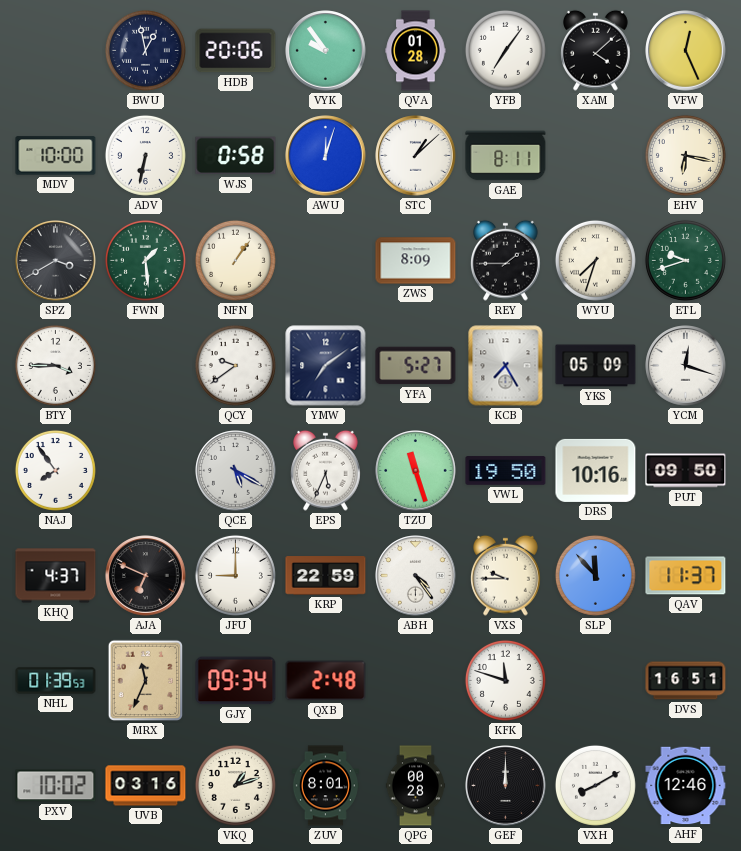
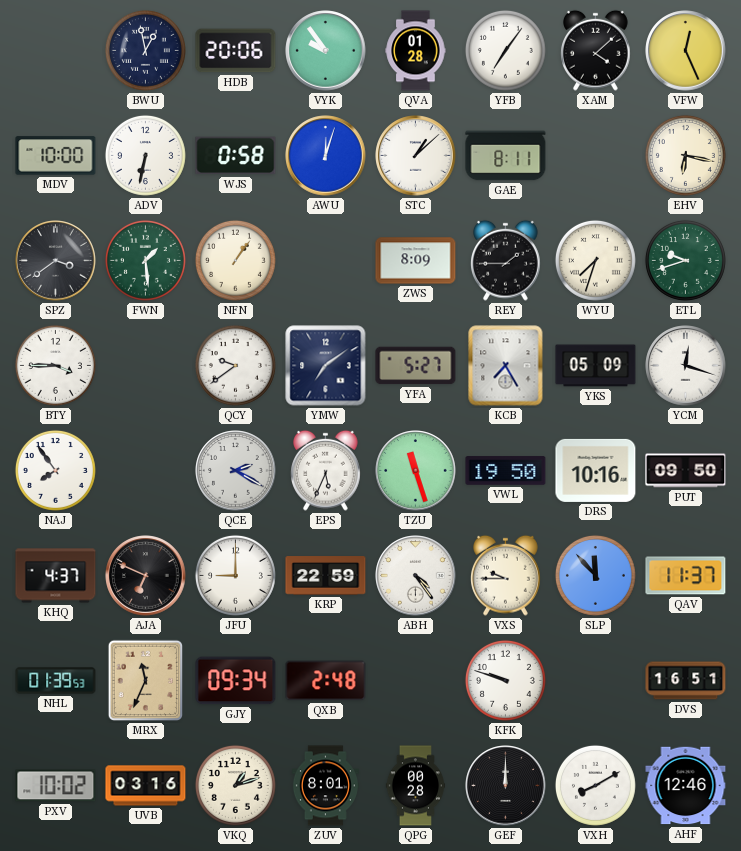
SPZ: 3:40 -> 3:39 (56, 261)
QCE: 5:20 -> 2:20 (236, 471)
KFK: 11:48 -> 9:48 (505, 680)
